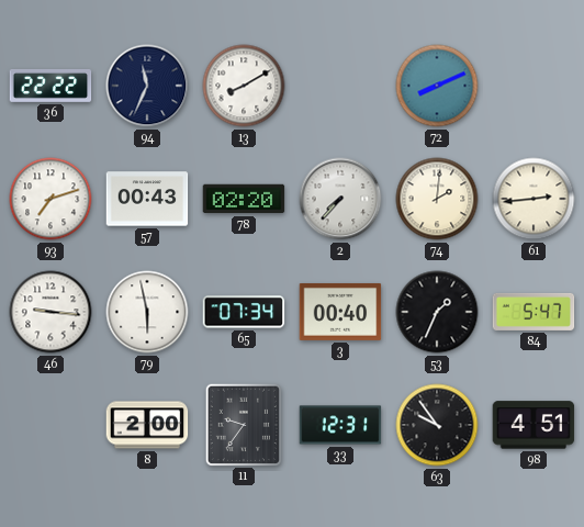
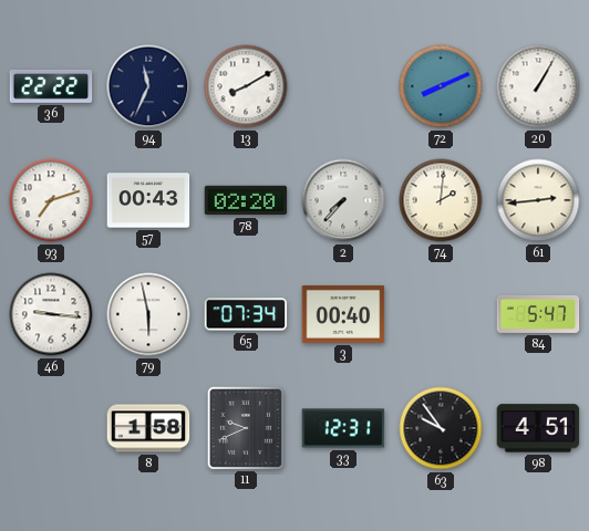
20: none -> 1:05 (538, 86)
53: 1:34 -> none (437, 312)
8: 2:00 -> 1:58 (148, 428)
11: 9:36 -> 9:41 (245, 427)
